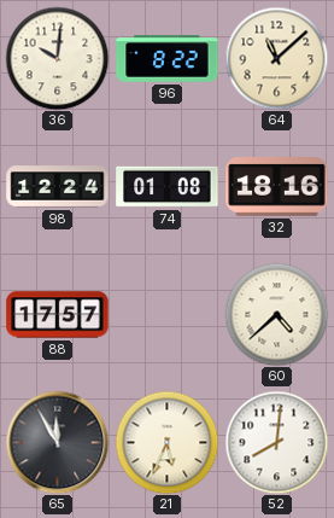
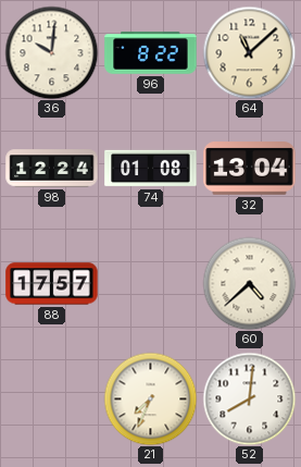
32: 18:16 -> 13:04 (250, 169)
65: 11:55 -> none (57, 442)
21: 5:34 -> 7:34 (150, 398)
